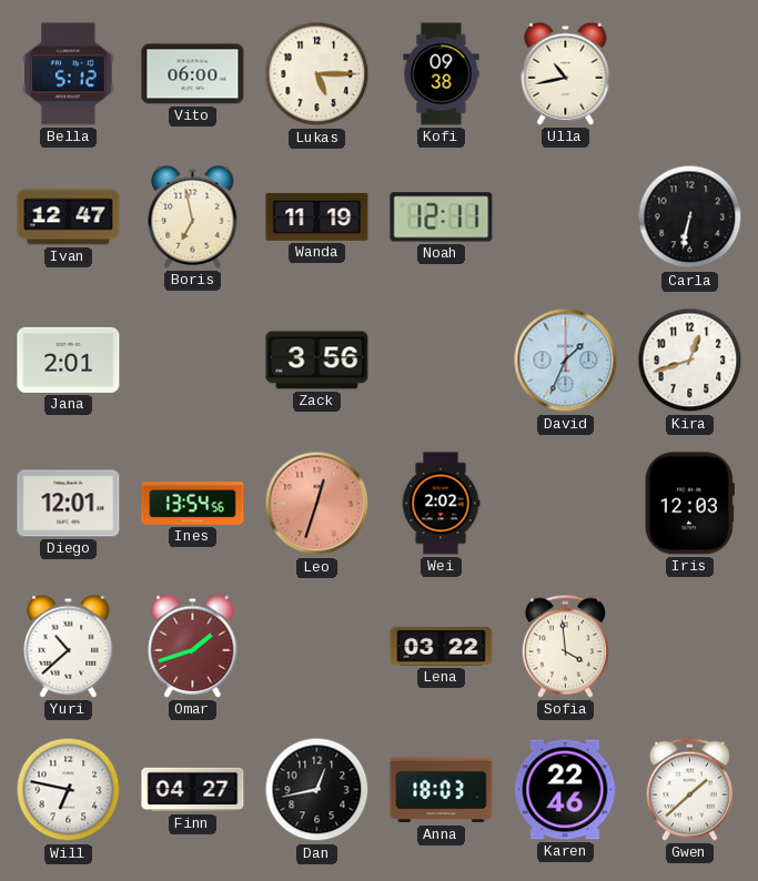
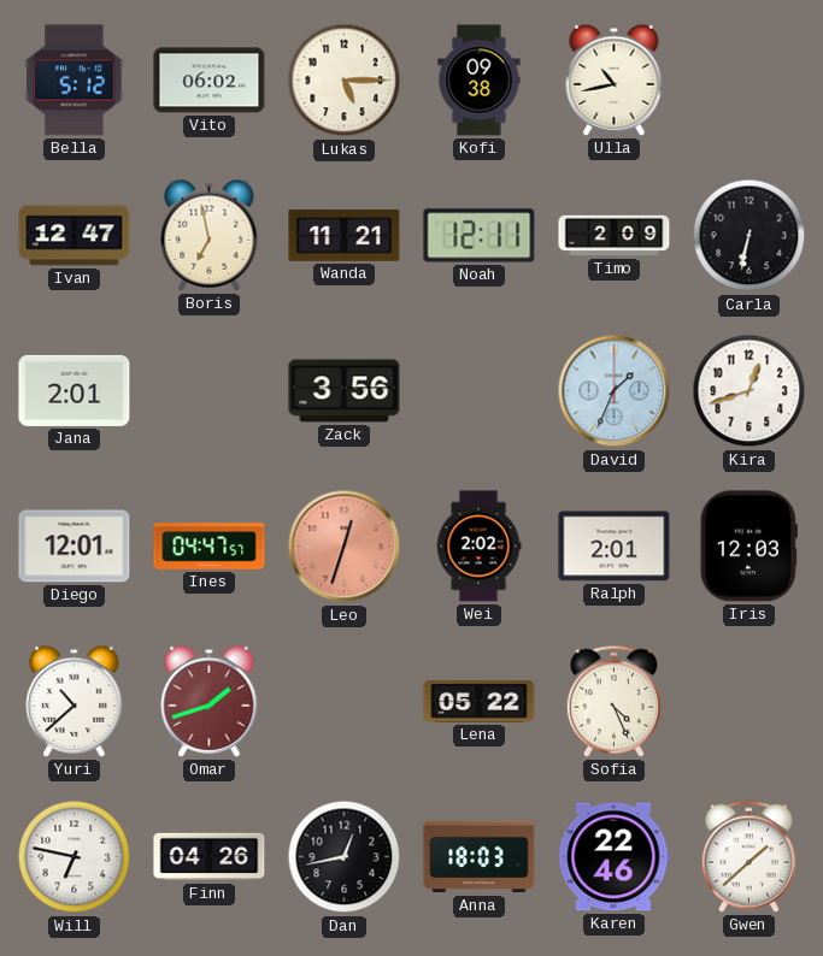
Vito: 06:00 -> 06:02 (210, 81)
Wanda: 11:19 -> 11:21 (345, 236)
Timo: none -> 2:09 (615, 236)
Ines: 13:54 -> 04:47 (210, 547)
Ralph: none -> 2:01 (615, 547)
Lena: 03:22 -> 05:22 (480, 702)
Sofia: 3:59 -> 4:26 (613, 701)
Finn: 04:27 -> 04:26 (210, 857)
